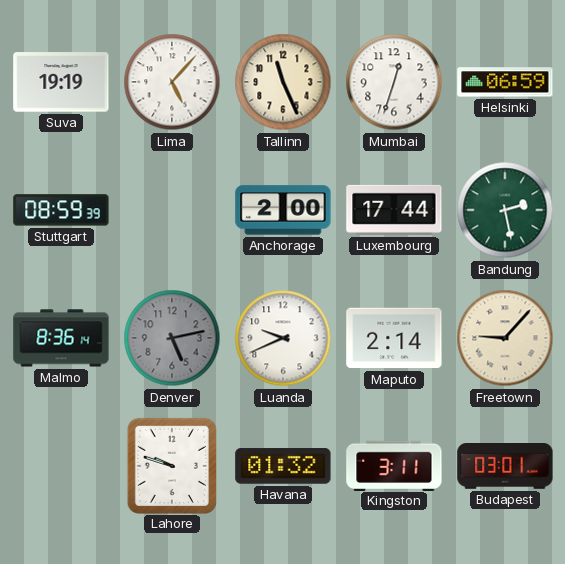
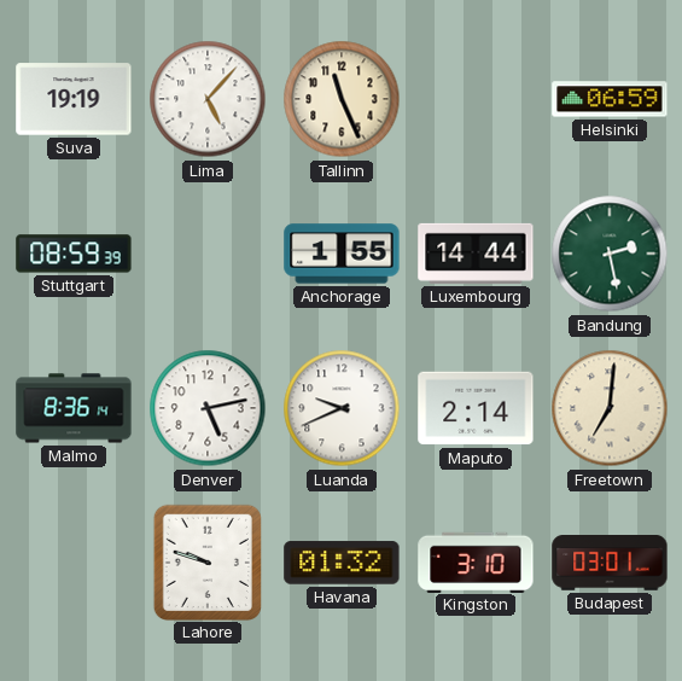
Mumbai: 12:33 -> none (394, 82)
Anchorage: 2:00 -> 1:55 (342, 254)
Luxembourg: 17:44 -> 14:44 (476, 254)
Denver dial: grey -> white (208, 408)
Freetown: 9:07 -> 7:01 (610, 408)
Kingston: 3:11 -> 3:10 (476, 561)
